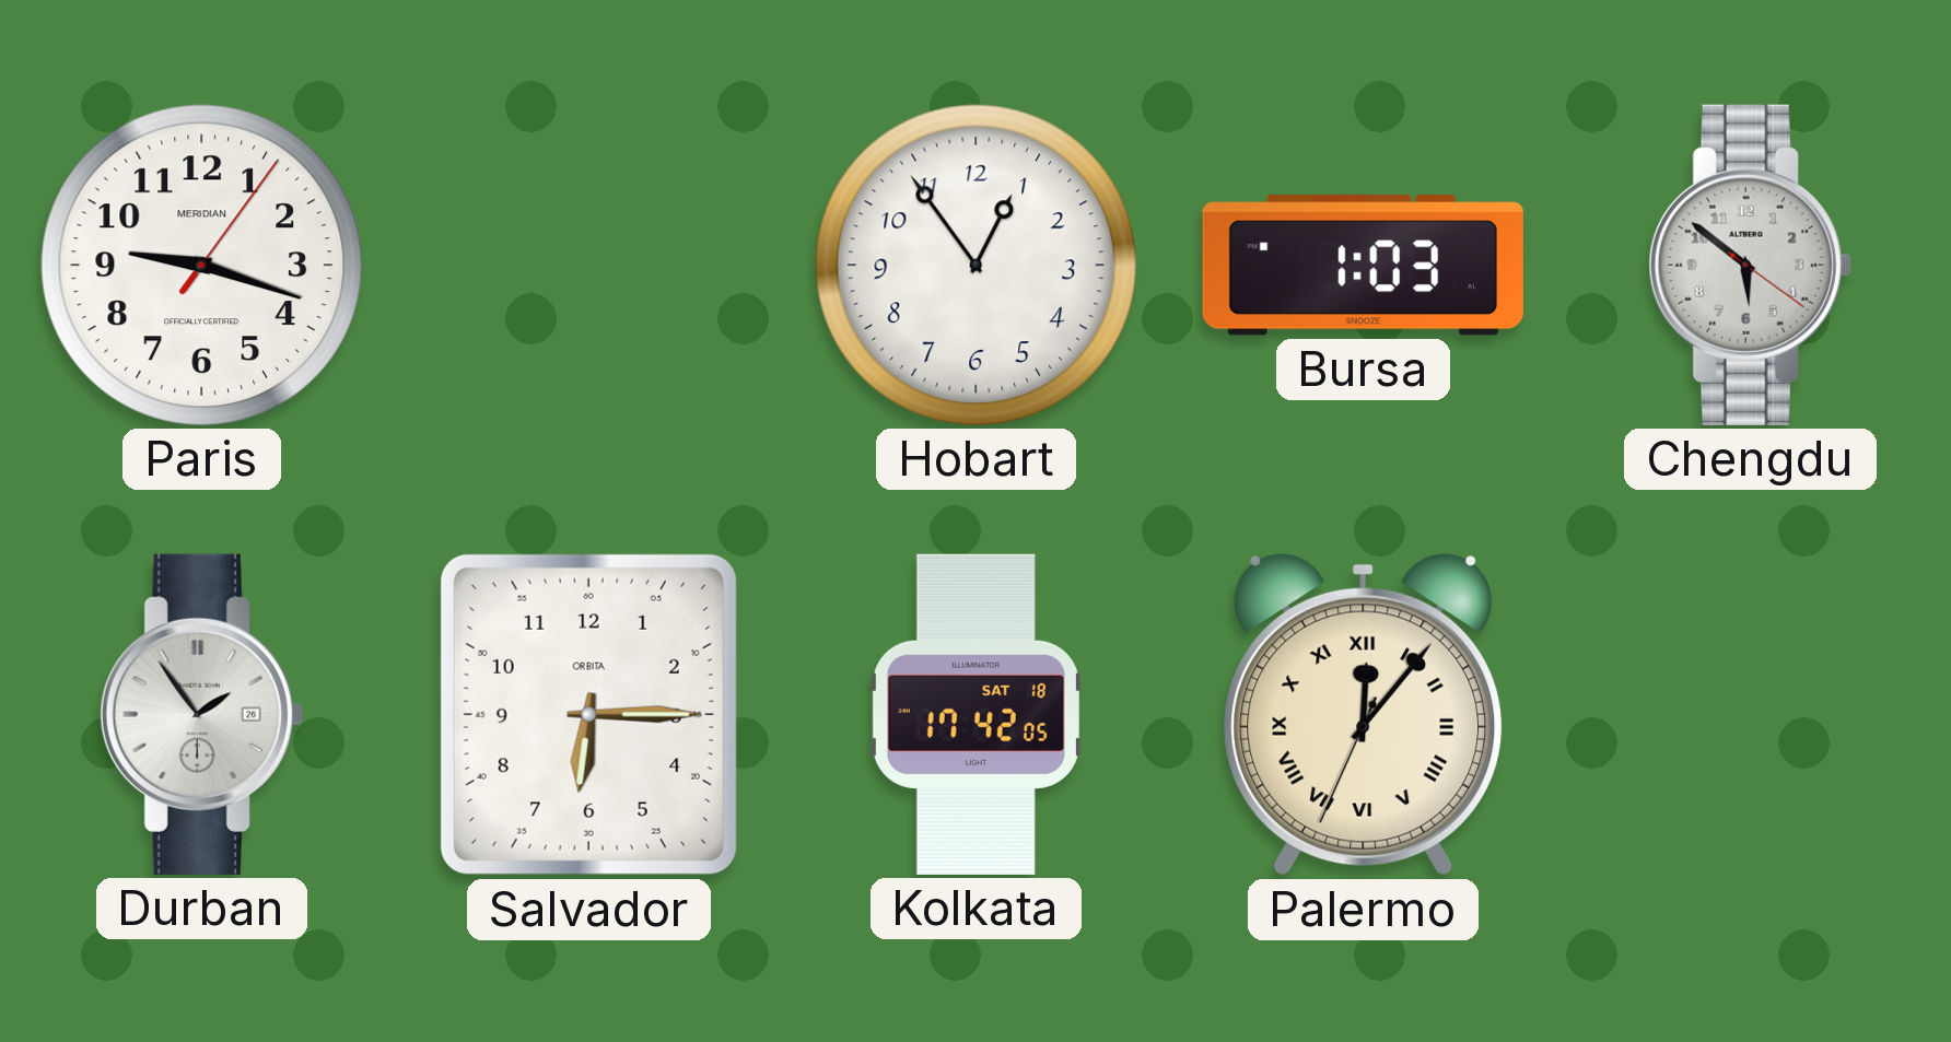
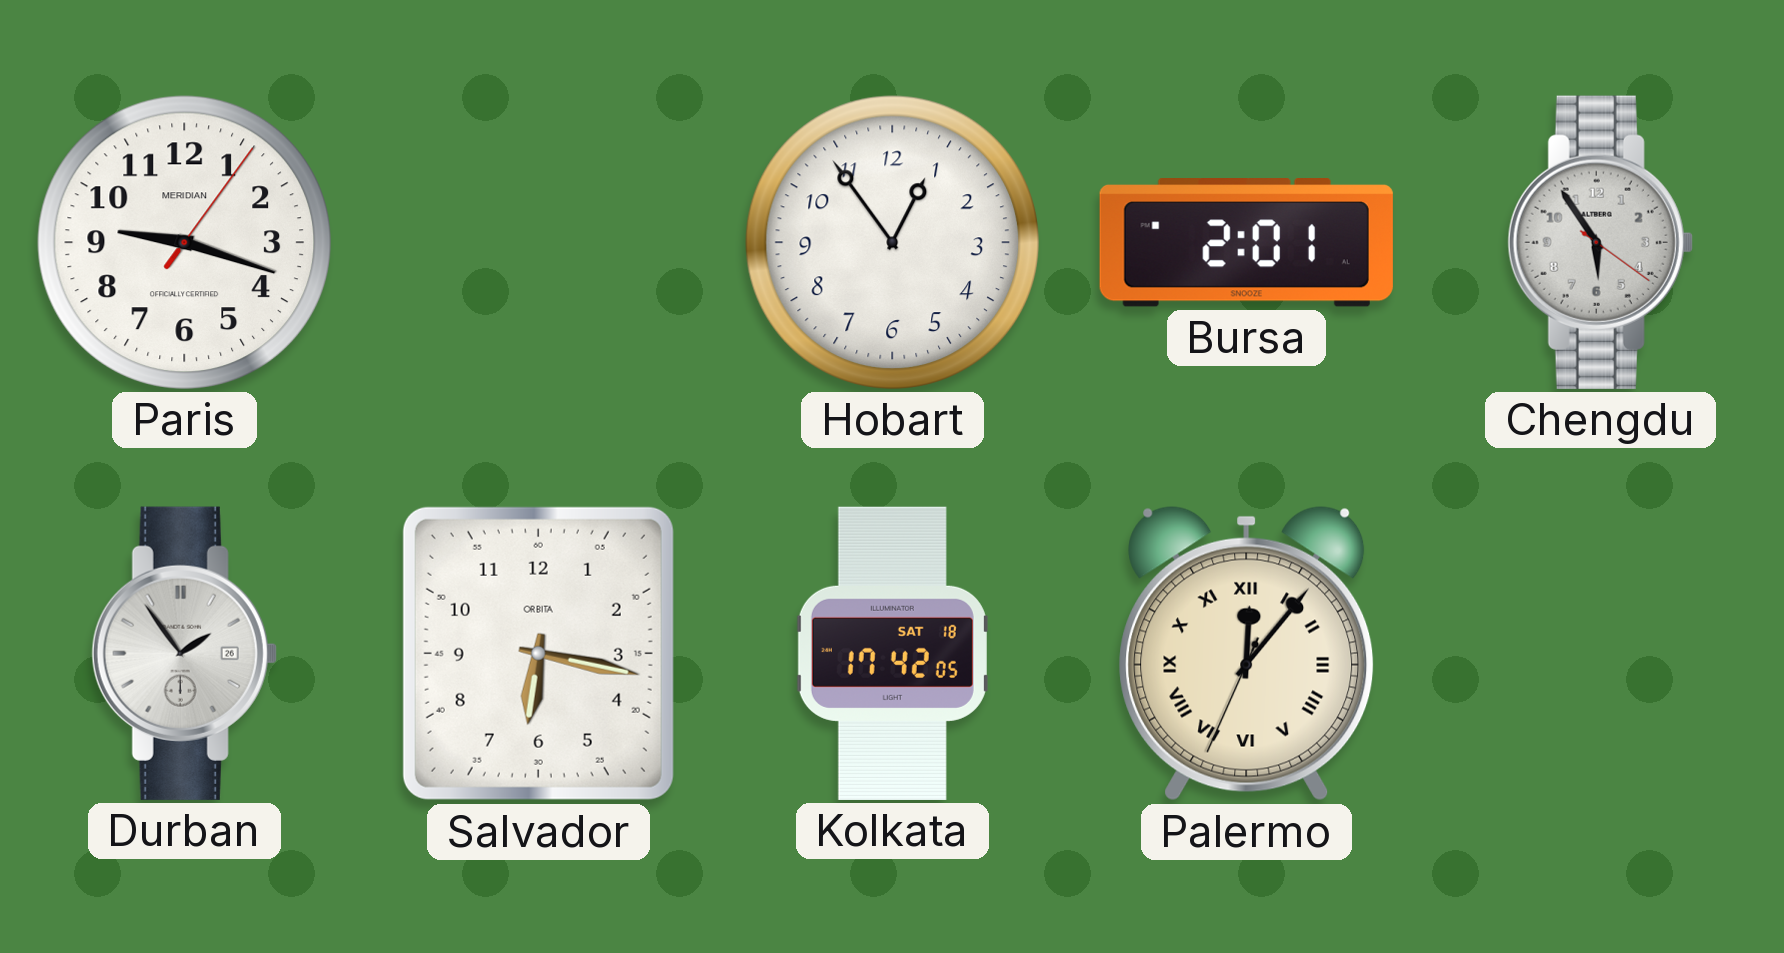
Bursa: 1:03 -> 2:01 (1246, 243)
Chengdu: 5:51 -> 5:54 (1600, 242)
Salvador: 6:15 -> 6:17 (538, 653)
